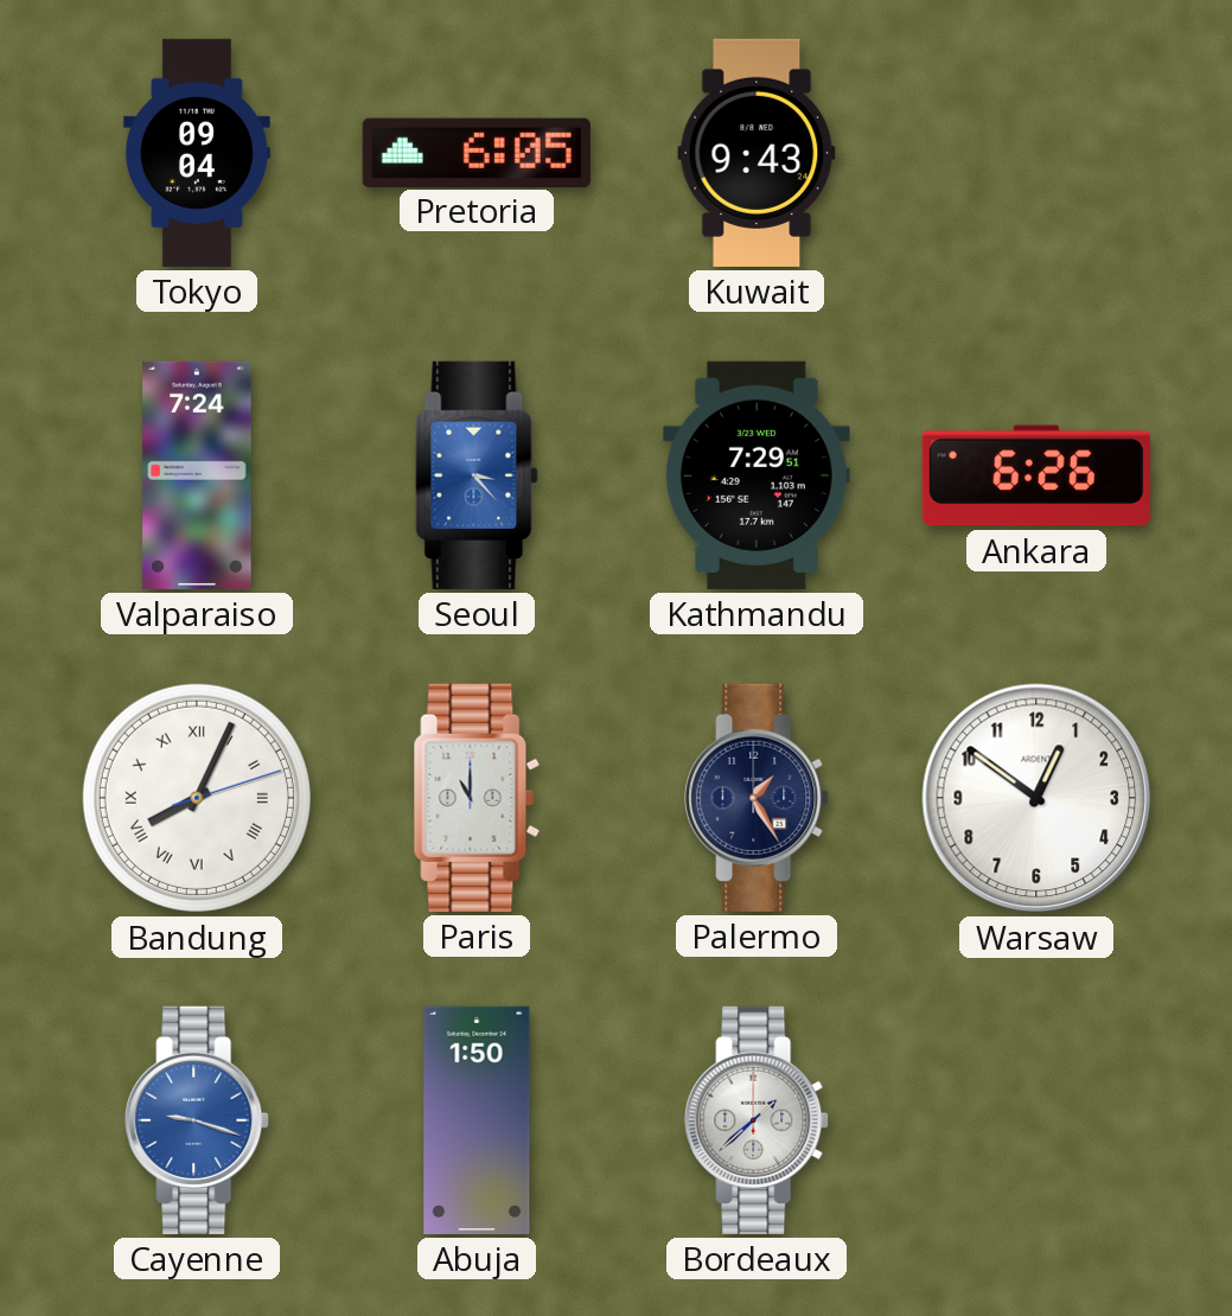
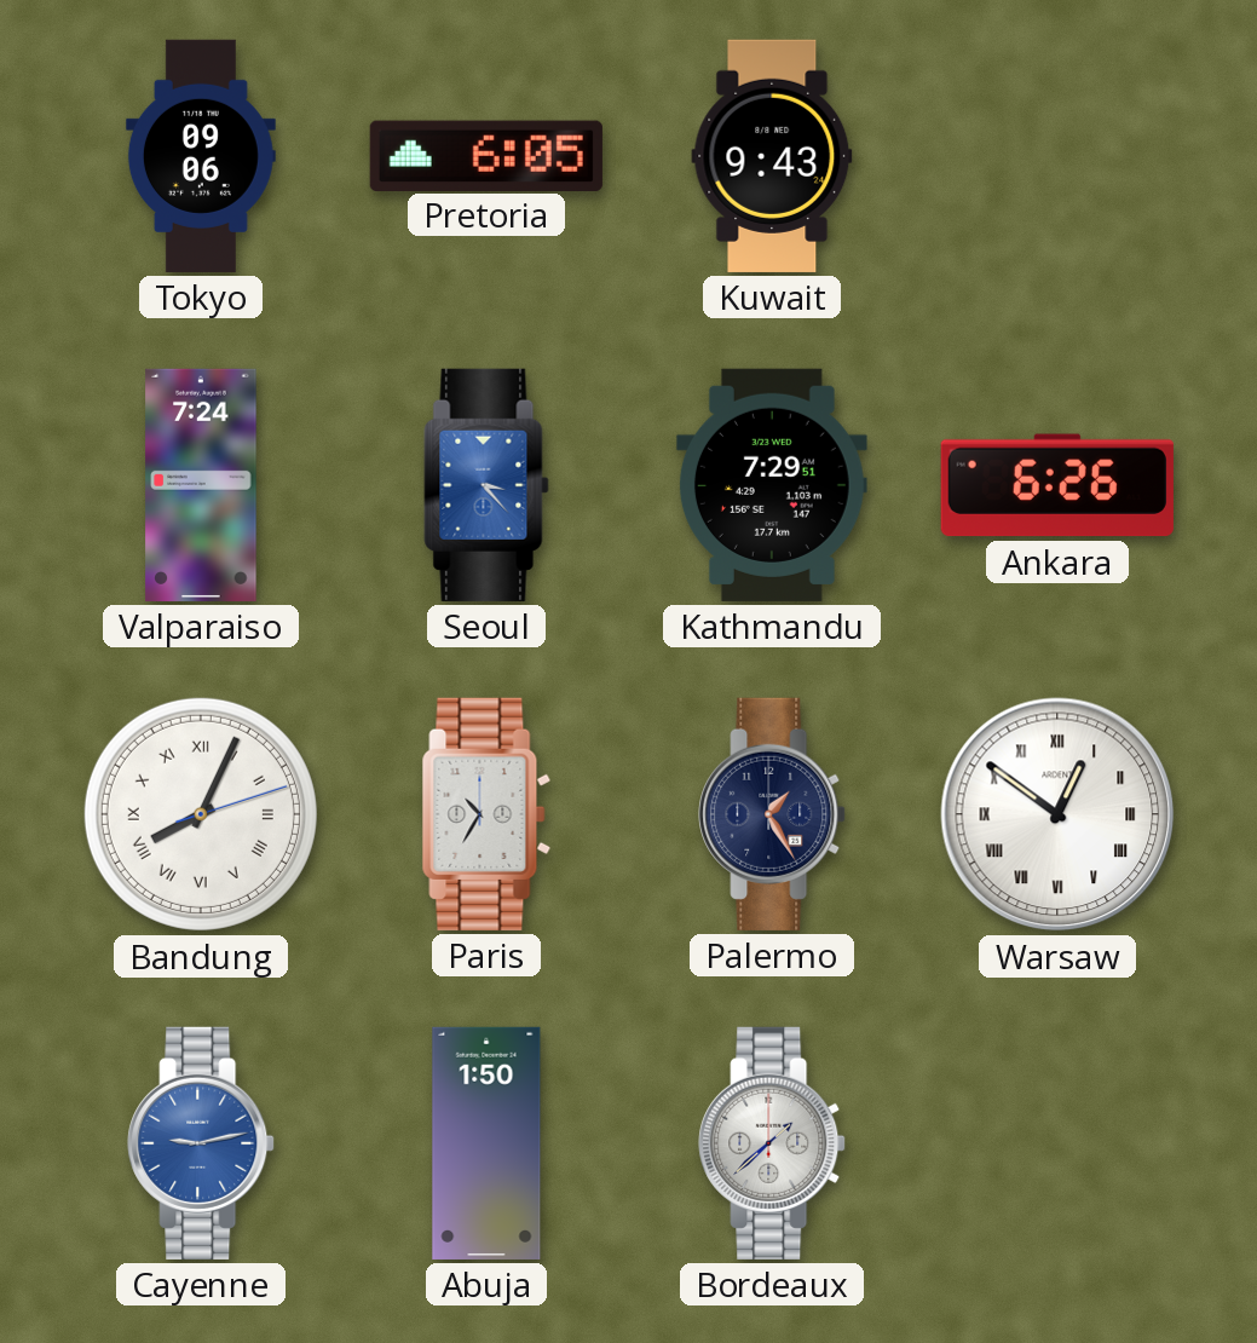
Tokyo: 09:04 -> 09:06 (201, 156)
Paris: 11:00 -> 10:35 (486, 814)
Warsaw numerals: Arabic -> Roman (1057, 814)
Cayenne: 9:18 -> 9:13 (201, 1143)
